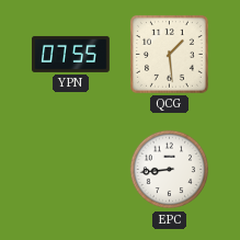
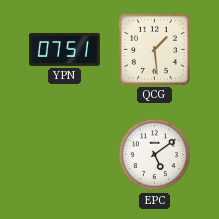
YPN: 07:55 -> 07:51 (65, 49)
EPC: 8:44 -> 5:09 (155, 155)
